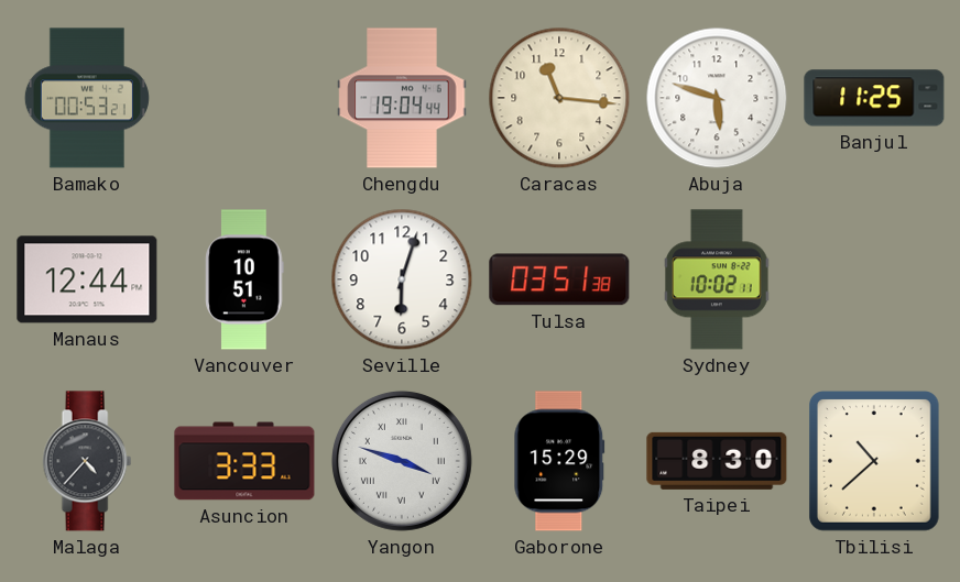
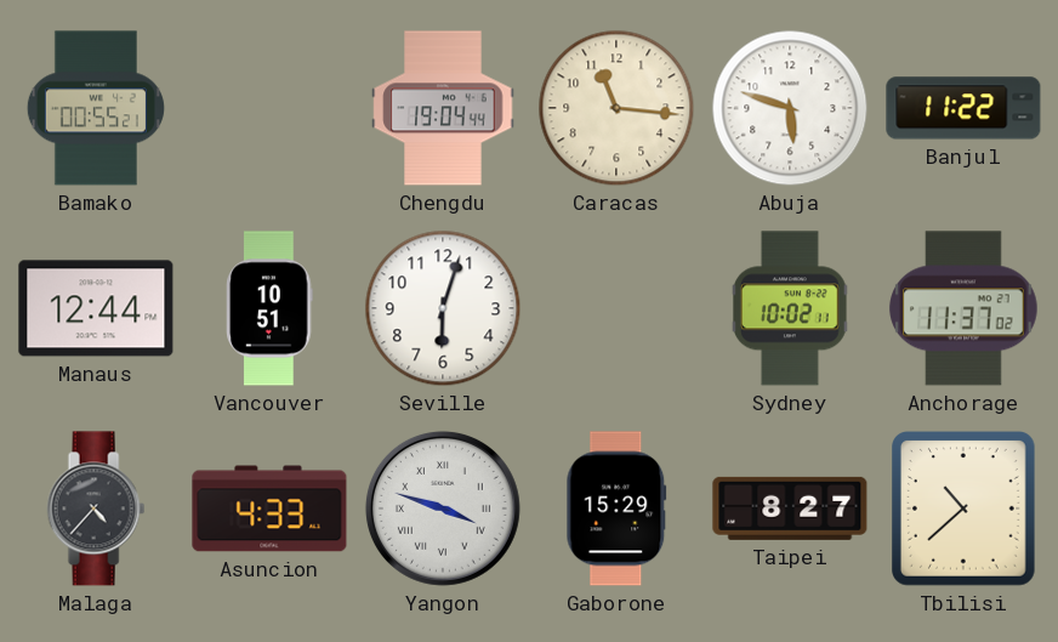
Bamako: 00:53 -> 00:55 (96, 108)
Banjul: 11:25 -> 11:22 (963, 108)
Tulsa: 03:51 -> none (559, 279)
Anchorage: none -> 11:37 (963, 308)
Asuncion: 3:33 -> 4:33 (269, 509)
Taipei: 8:30 -> 8:27 (790, 509)
